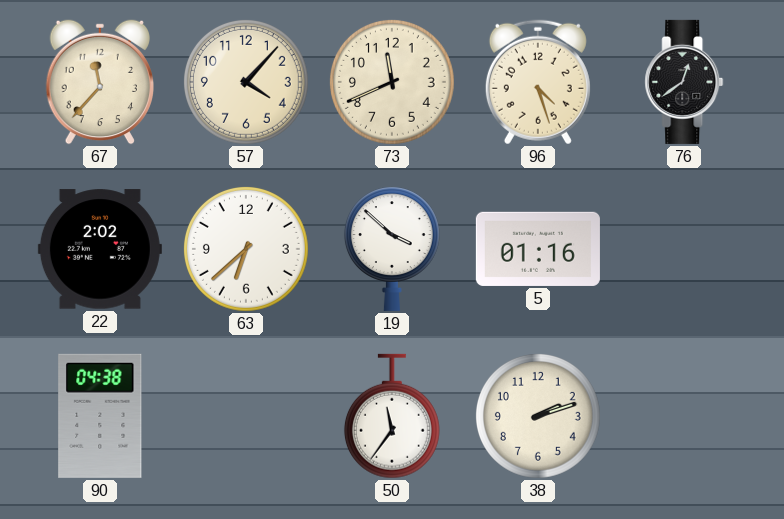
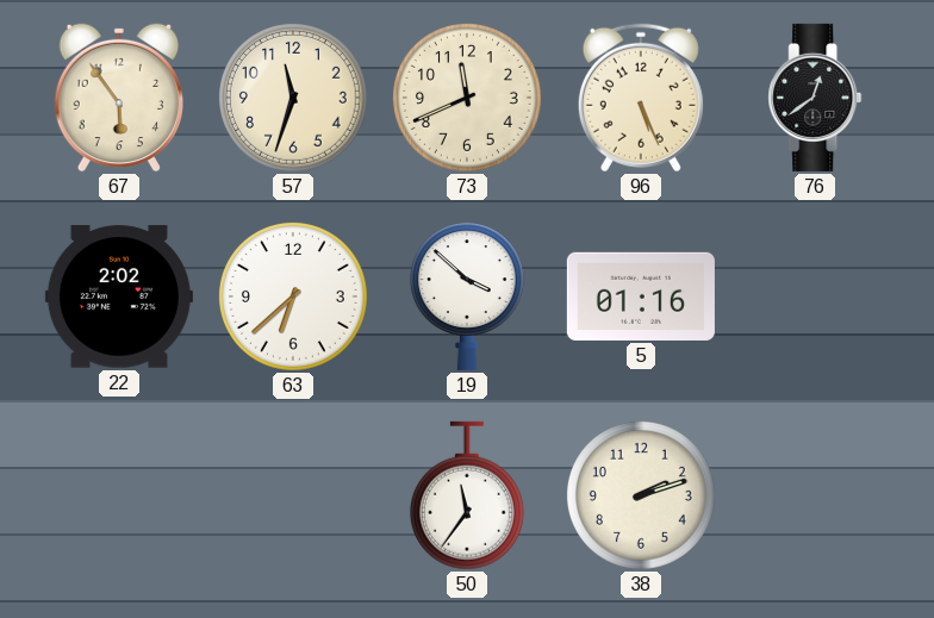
67: 11:37 -> 5:54 (118, 98)
57: 4:07 -> 11:33 (293, 98)
96: 4:27 -> 5:26 (641, 98)
90: 04:38 -> none (100, 416)
